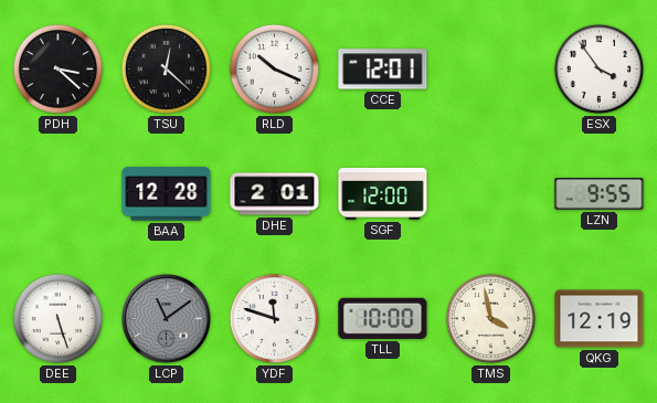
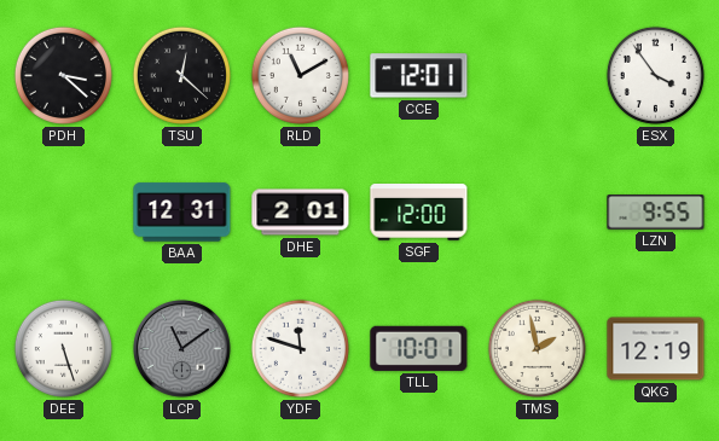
RLD: 10:19 -> 11:10 (300, 75)
BAA: 12:28 -> 12:31 (182, 213)
TLL: 10:00 -> 10:01 (419, 348)
TMS: 3:58 -> 1:58 (537, 348)
